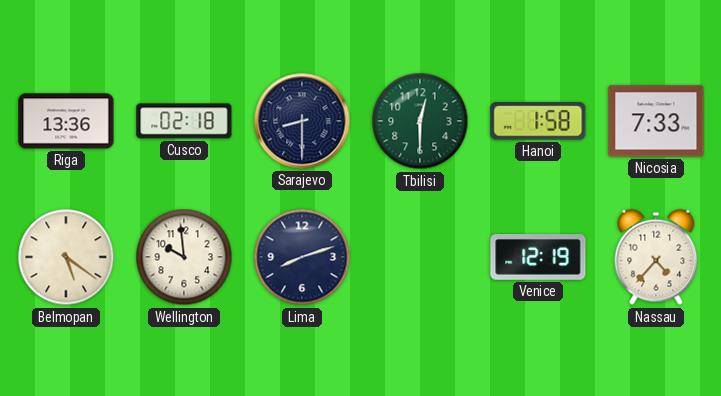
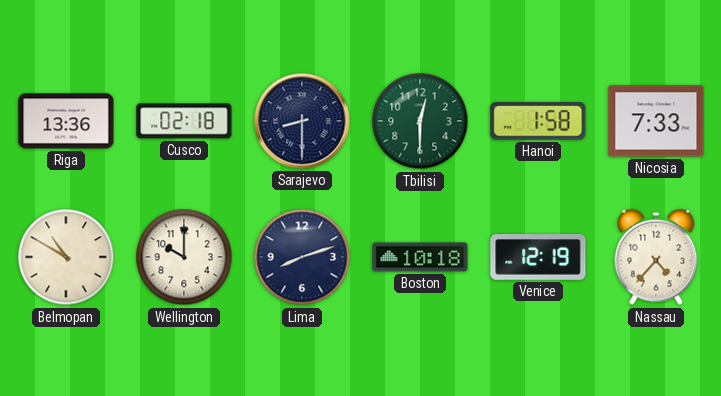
Belmopan: 5:21 -> 10:50 (66, 257)
Wellington: 9:59 -> 10:00 (184, 257)
Boston: none -> 10:18 (420, 257)
